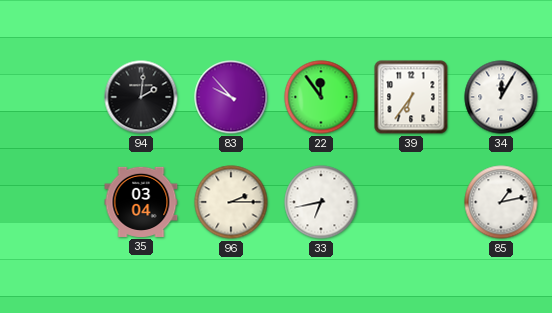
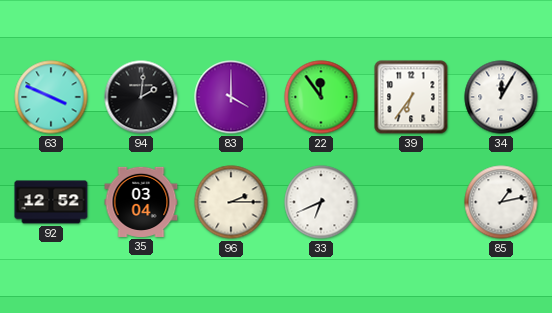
63: none -> 3:49 (51, 97)
83: 9:53 -> 4:00 (231, 97)
92: none -> 12:52 (51, 202)
33: 6:43 -> 6:41 (321, 202)
